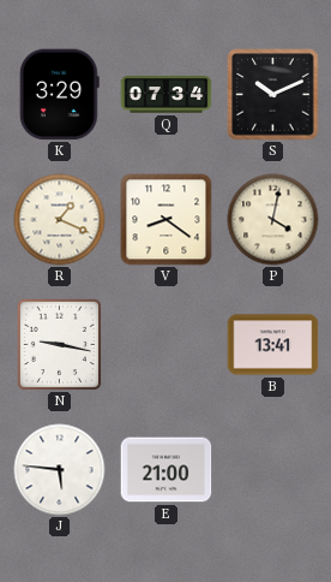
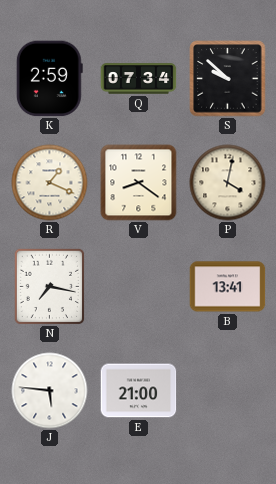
K: 3:29 -> 2:59 (49, 79)
S: 10:11 -> 9:52 (228, 79)
N: 9:17 -> 7:17 (49, 286)
